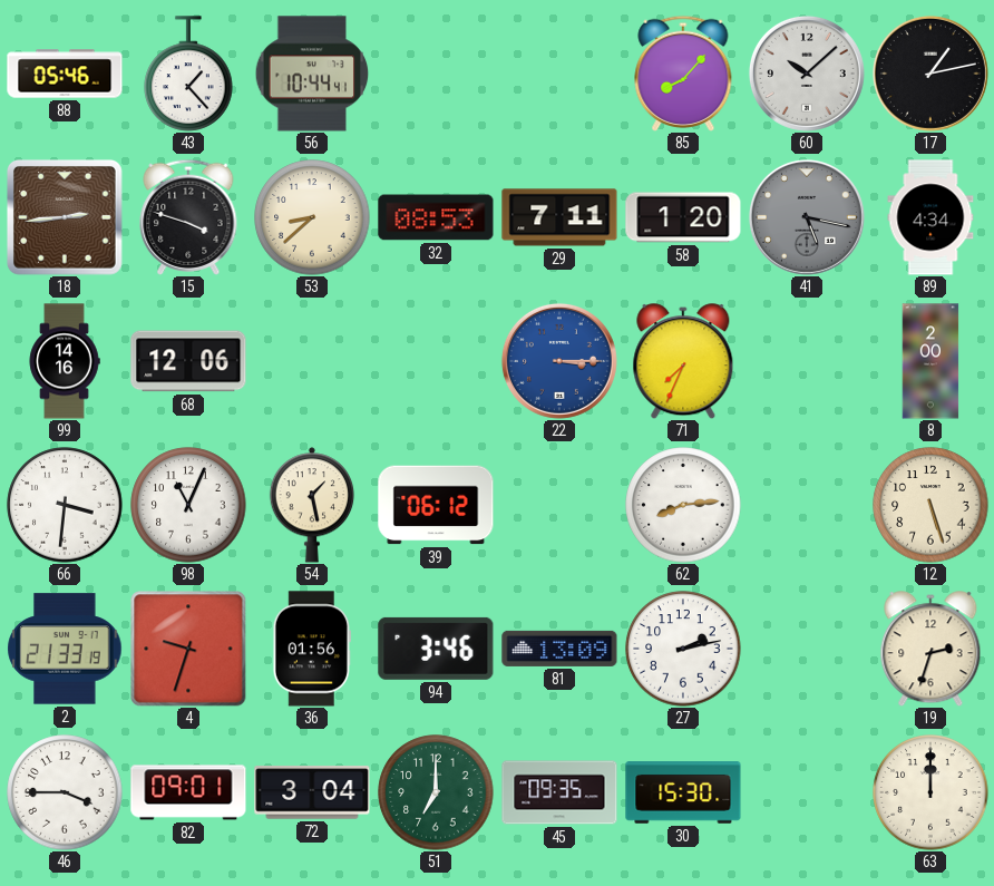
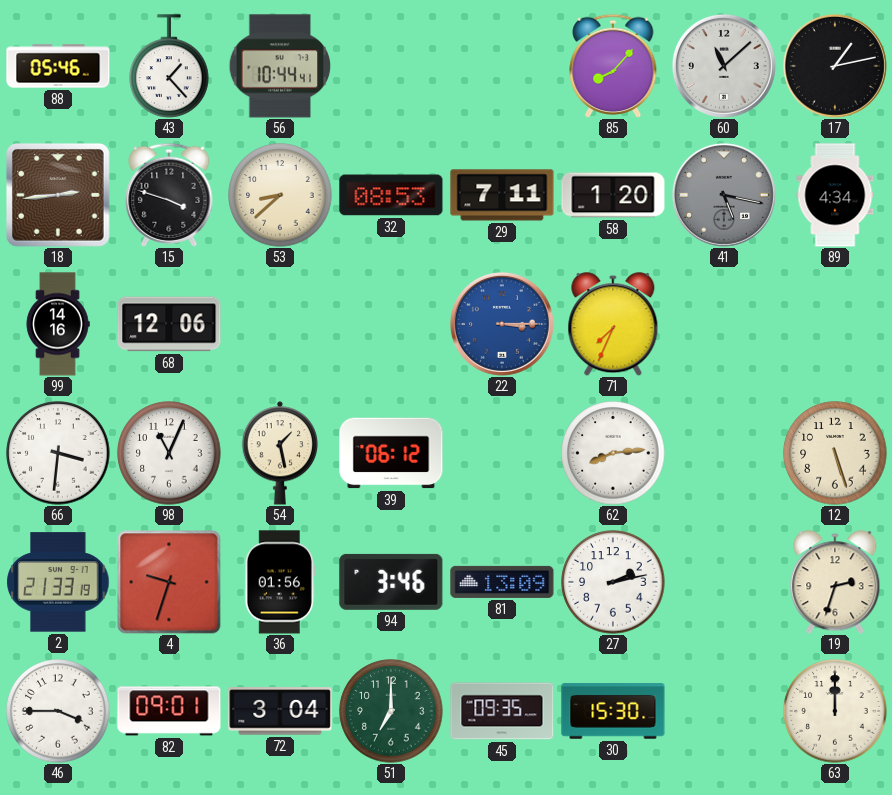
60: 10:08 -> 11:08 (724, 66)
8: 2:00 -> none (930, 361)
